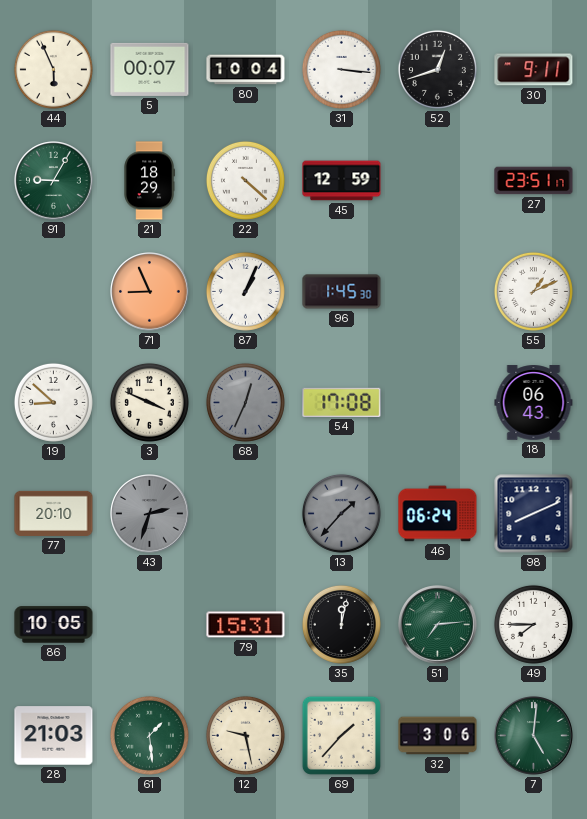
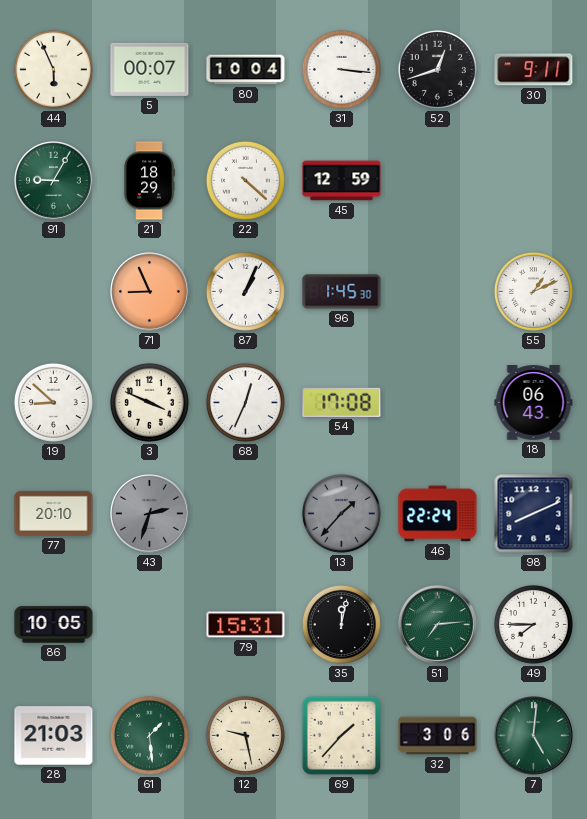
27: 23:51 -> none (534, 181)
68 dial: grey -> white (245, 402)
46: 06:24 -> 22:24 (438, 514)
